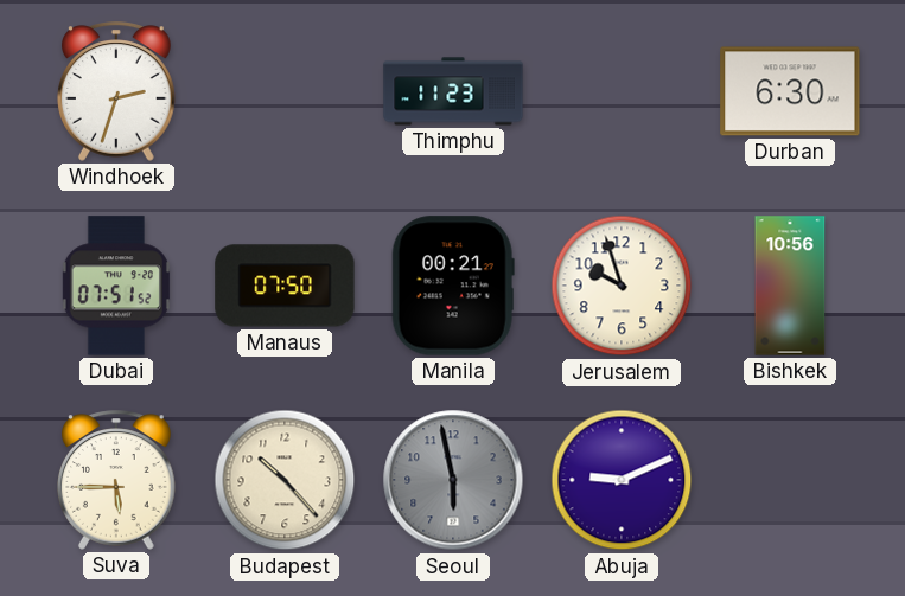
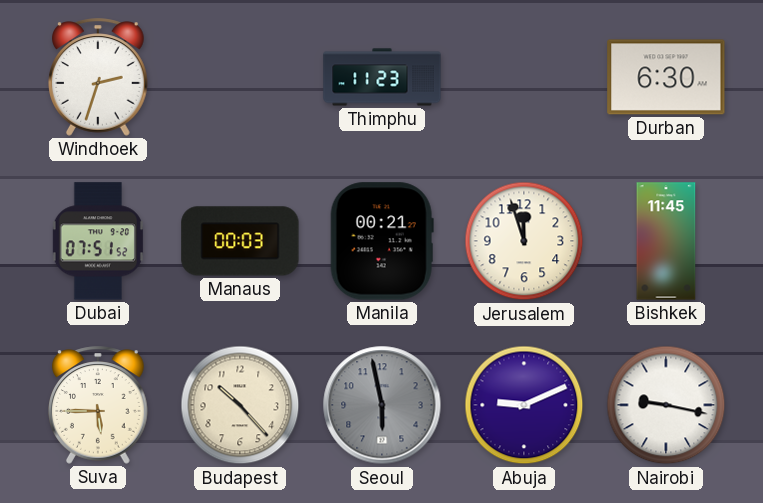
Manaus: 07:50 -> 00:03 (240, 241)
Jerusalem: 9:57 -> 11:57 (524, 241)
Bishkek: 10:56 -> 11:45 (666, 241)
Nairobi: none -> 9:17 (666, 405)
